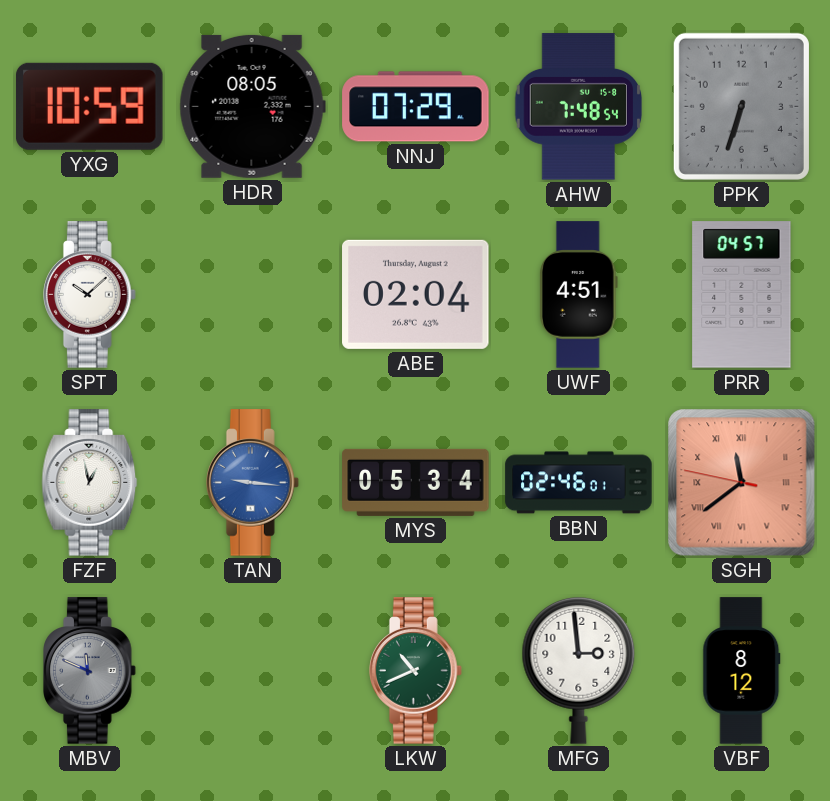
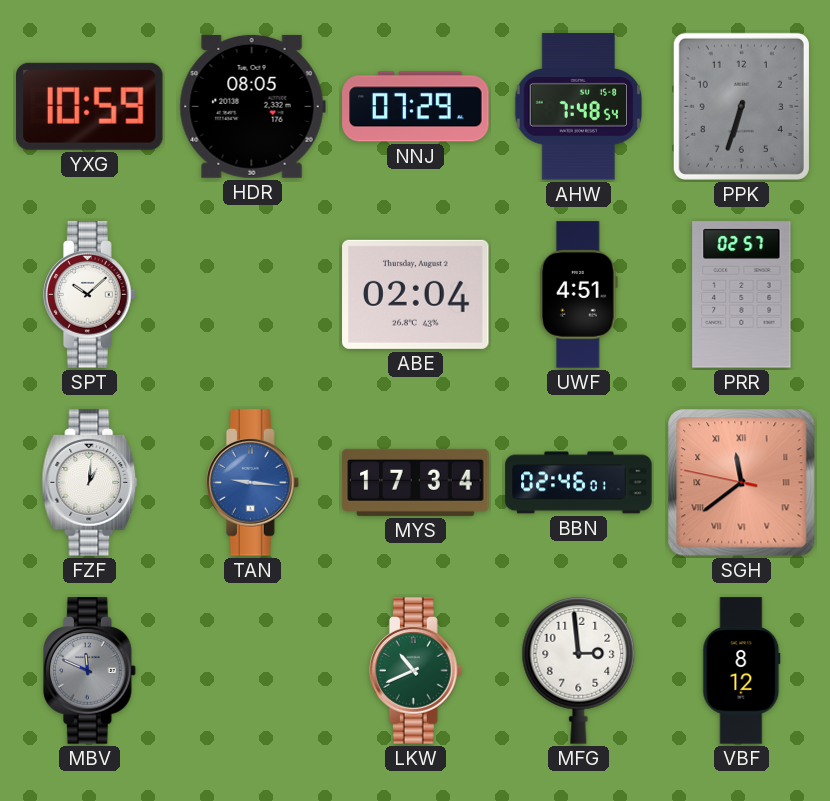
PRR: 04:57 -> 02:57 (742, 295)
FZF: 12:58 -> 1:01 (90, 483)
MYS: 05:34 -> 17:34 (416, 482)
